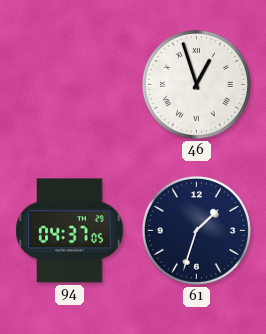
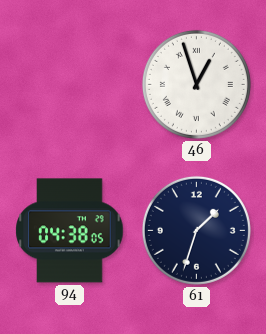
94: 04:37 -> 04:38 (70, 231)
